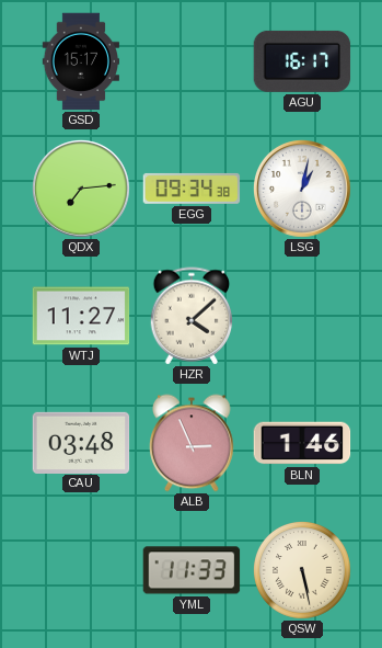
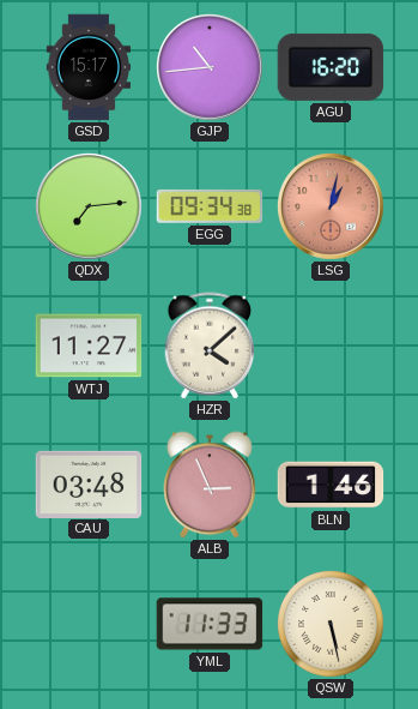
GJP: none -> 10:44 (211, 68)
AGU: 16:17 -> 16:20 (331, 67)
LSG dial: white -> salmon (332, 208)
